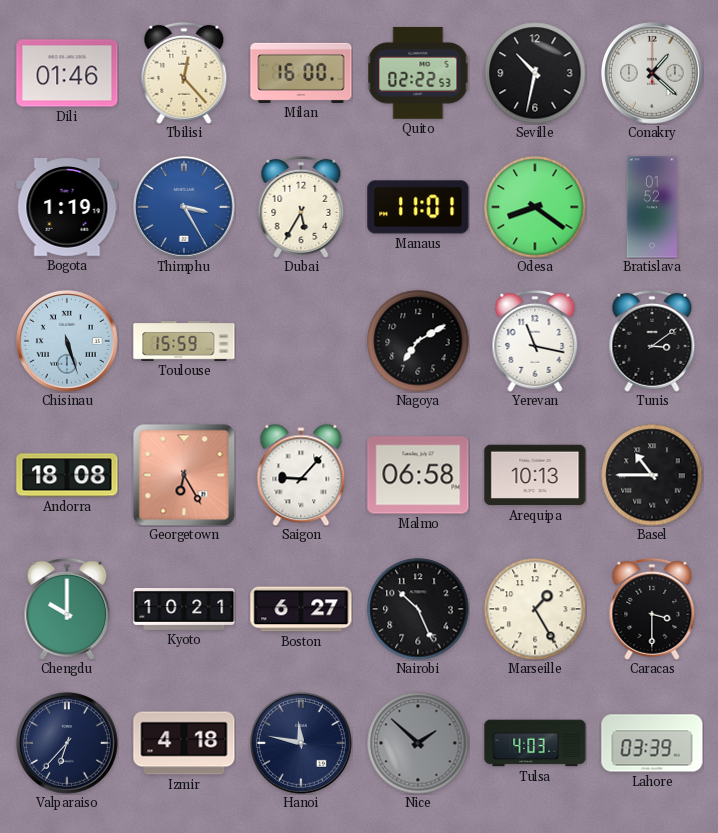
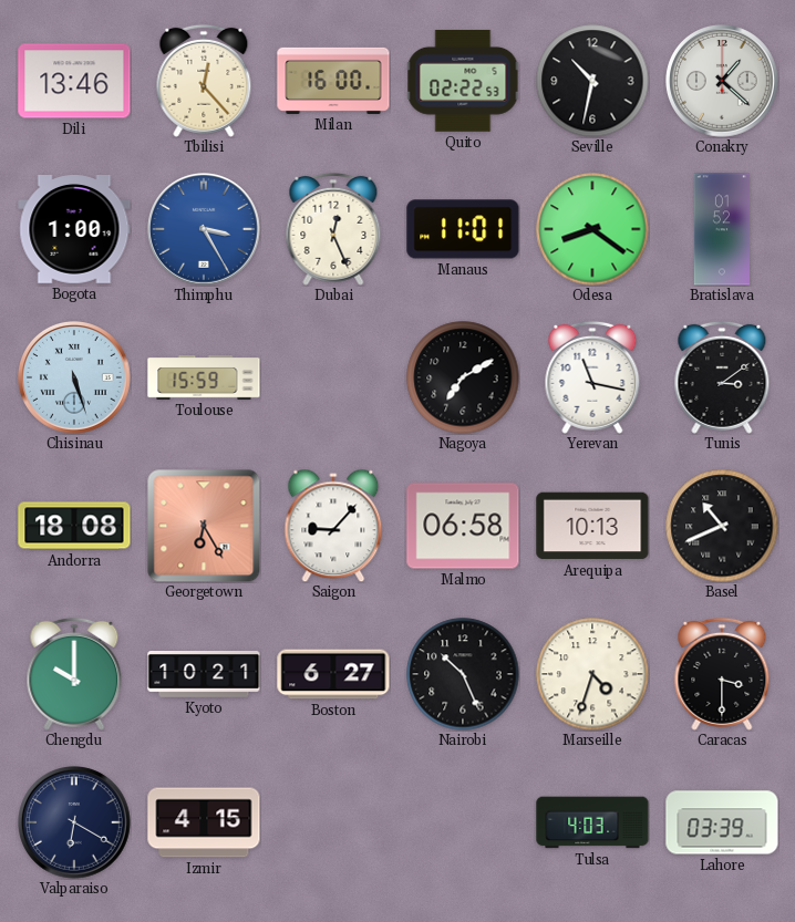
Dili: 01:46 -> 13:46 (74, 81)
Bogota: 1:19 -> 1:00 (74, 230)
Dubai: 5:35 -> 12:26 (333, 229)
Basel: 10:45 -> 10:41 (722, 526)
Marseille: 1:25 -> 4:33 (592, 674)
Valparaiso: 6:37 -> 6:20 (75, 823)
Izmir: 4:18 -> 4:15 (204, 822)
Hanoi: 11:47 -> none (302, 744)
Nice: 1:52 -> none (418, 743)
